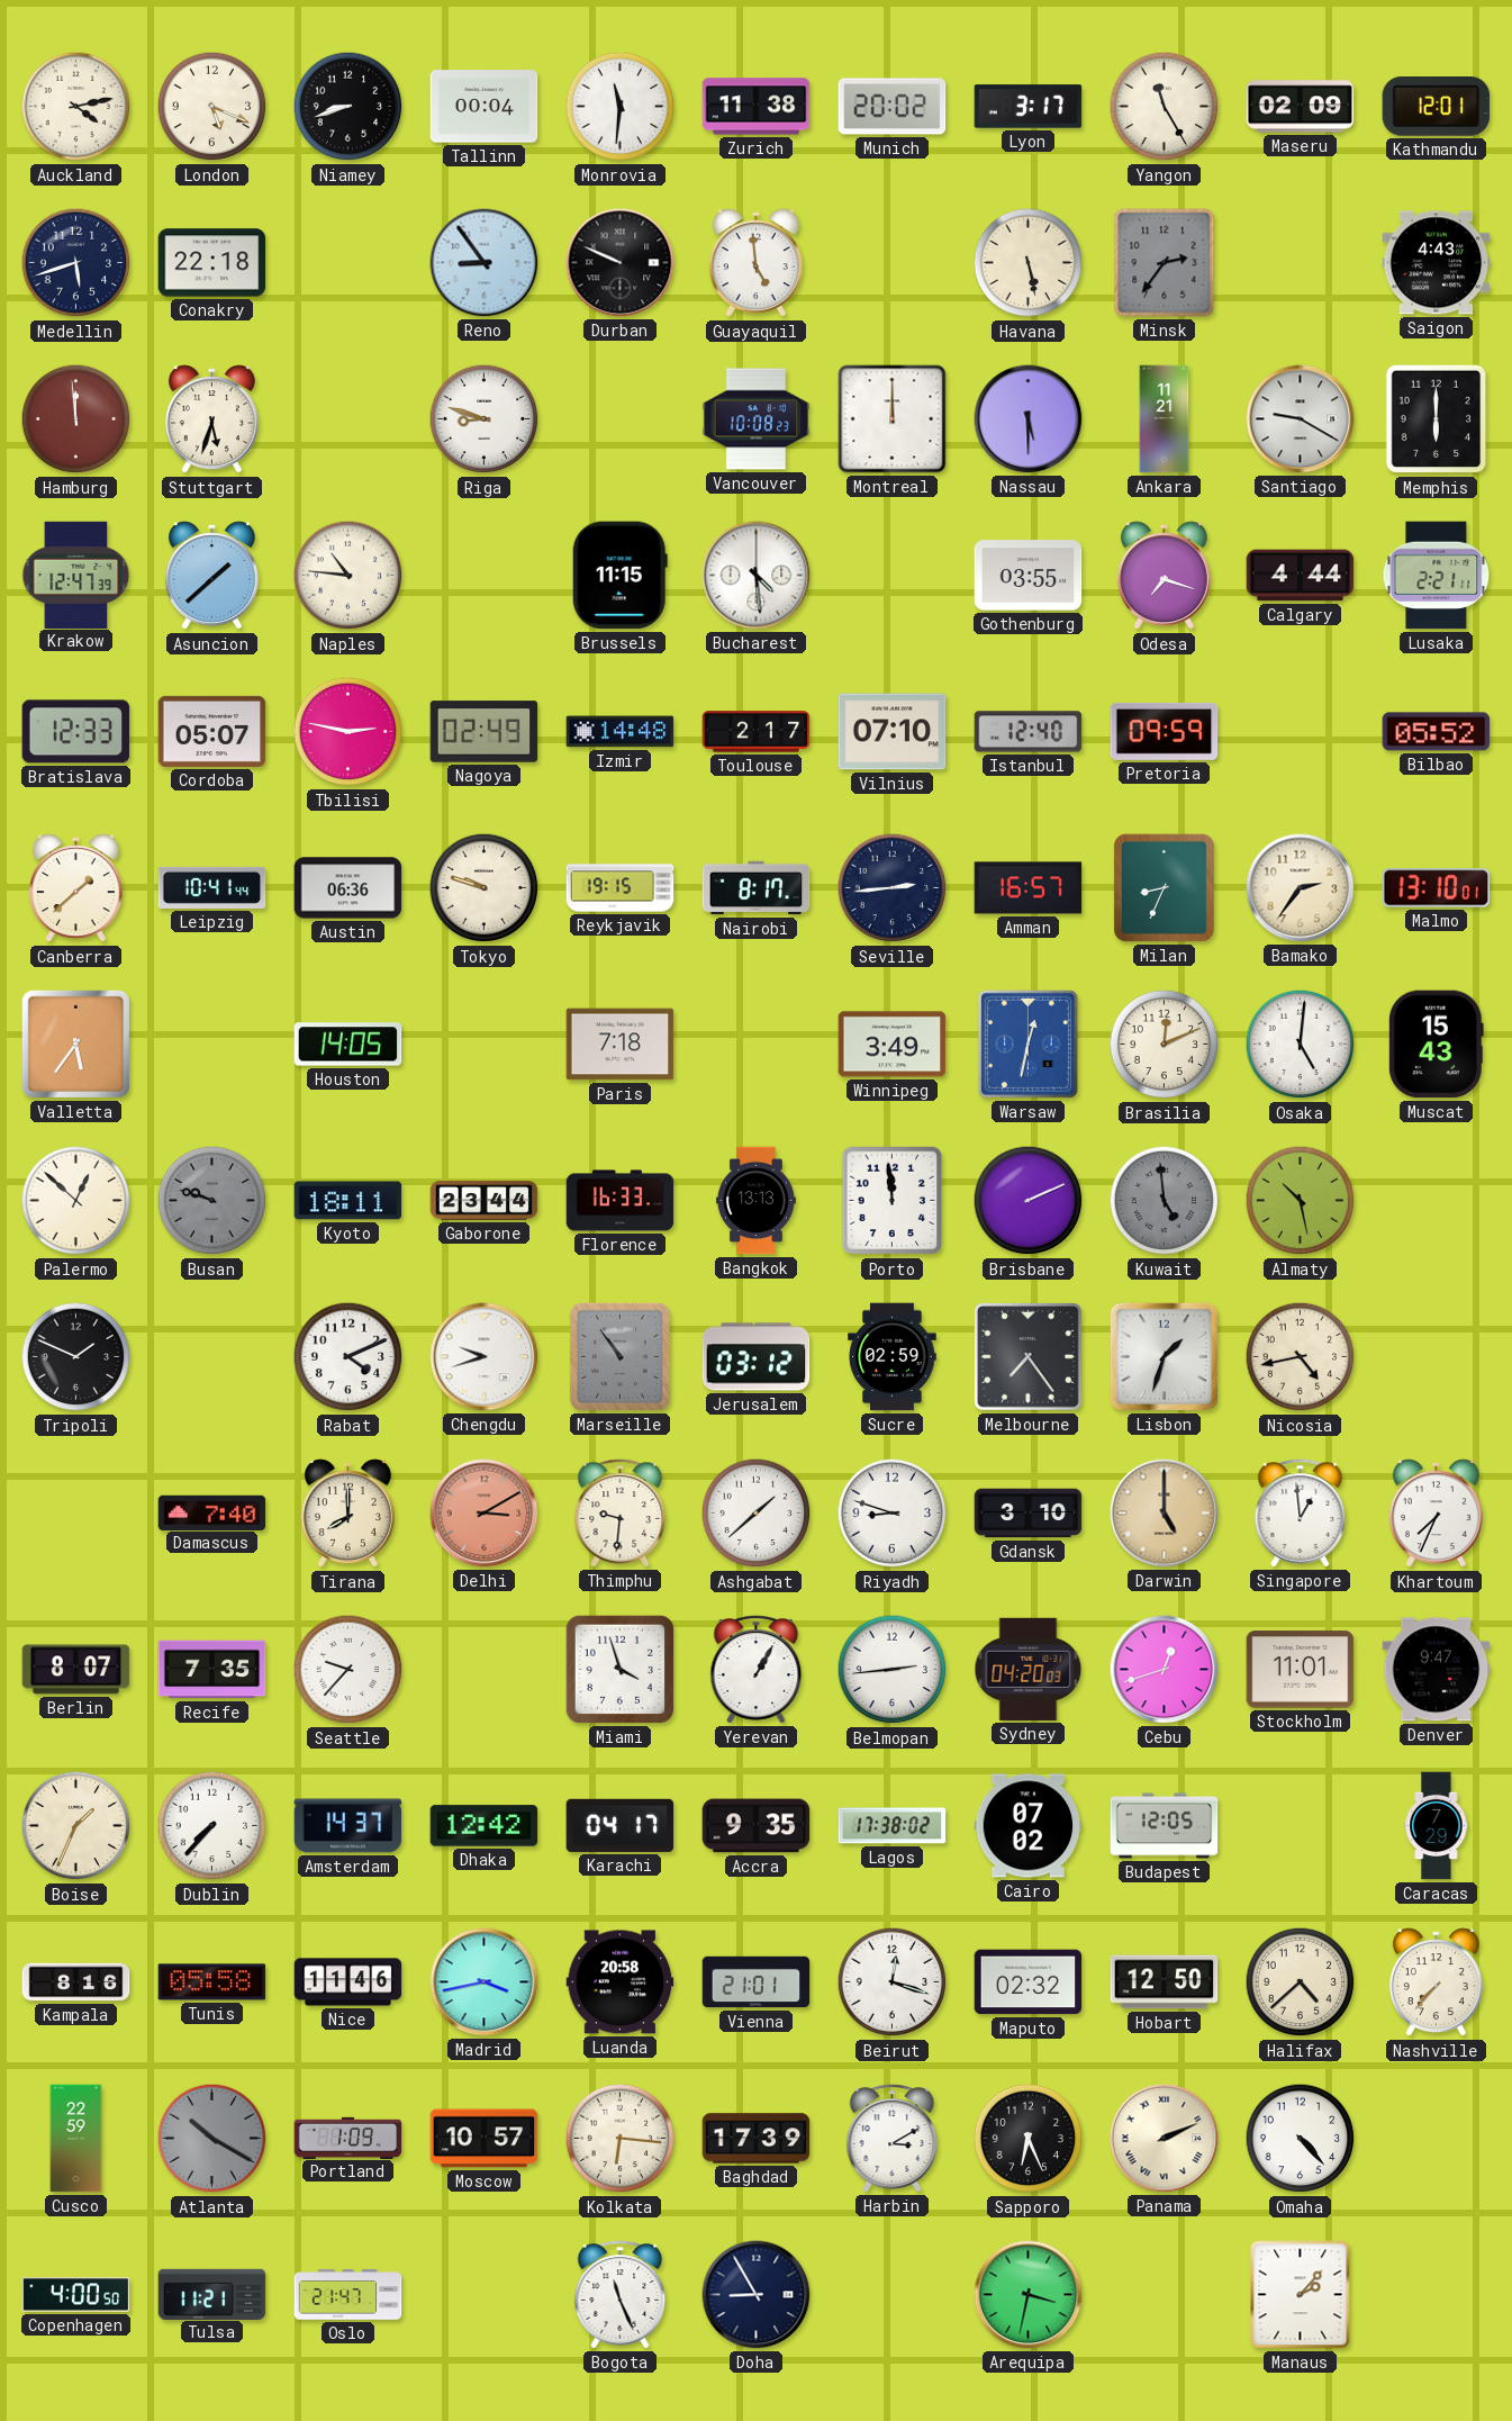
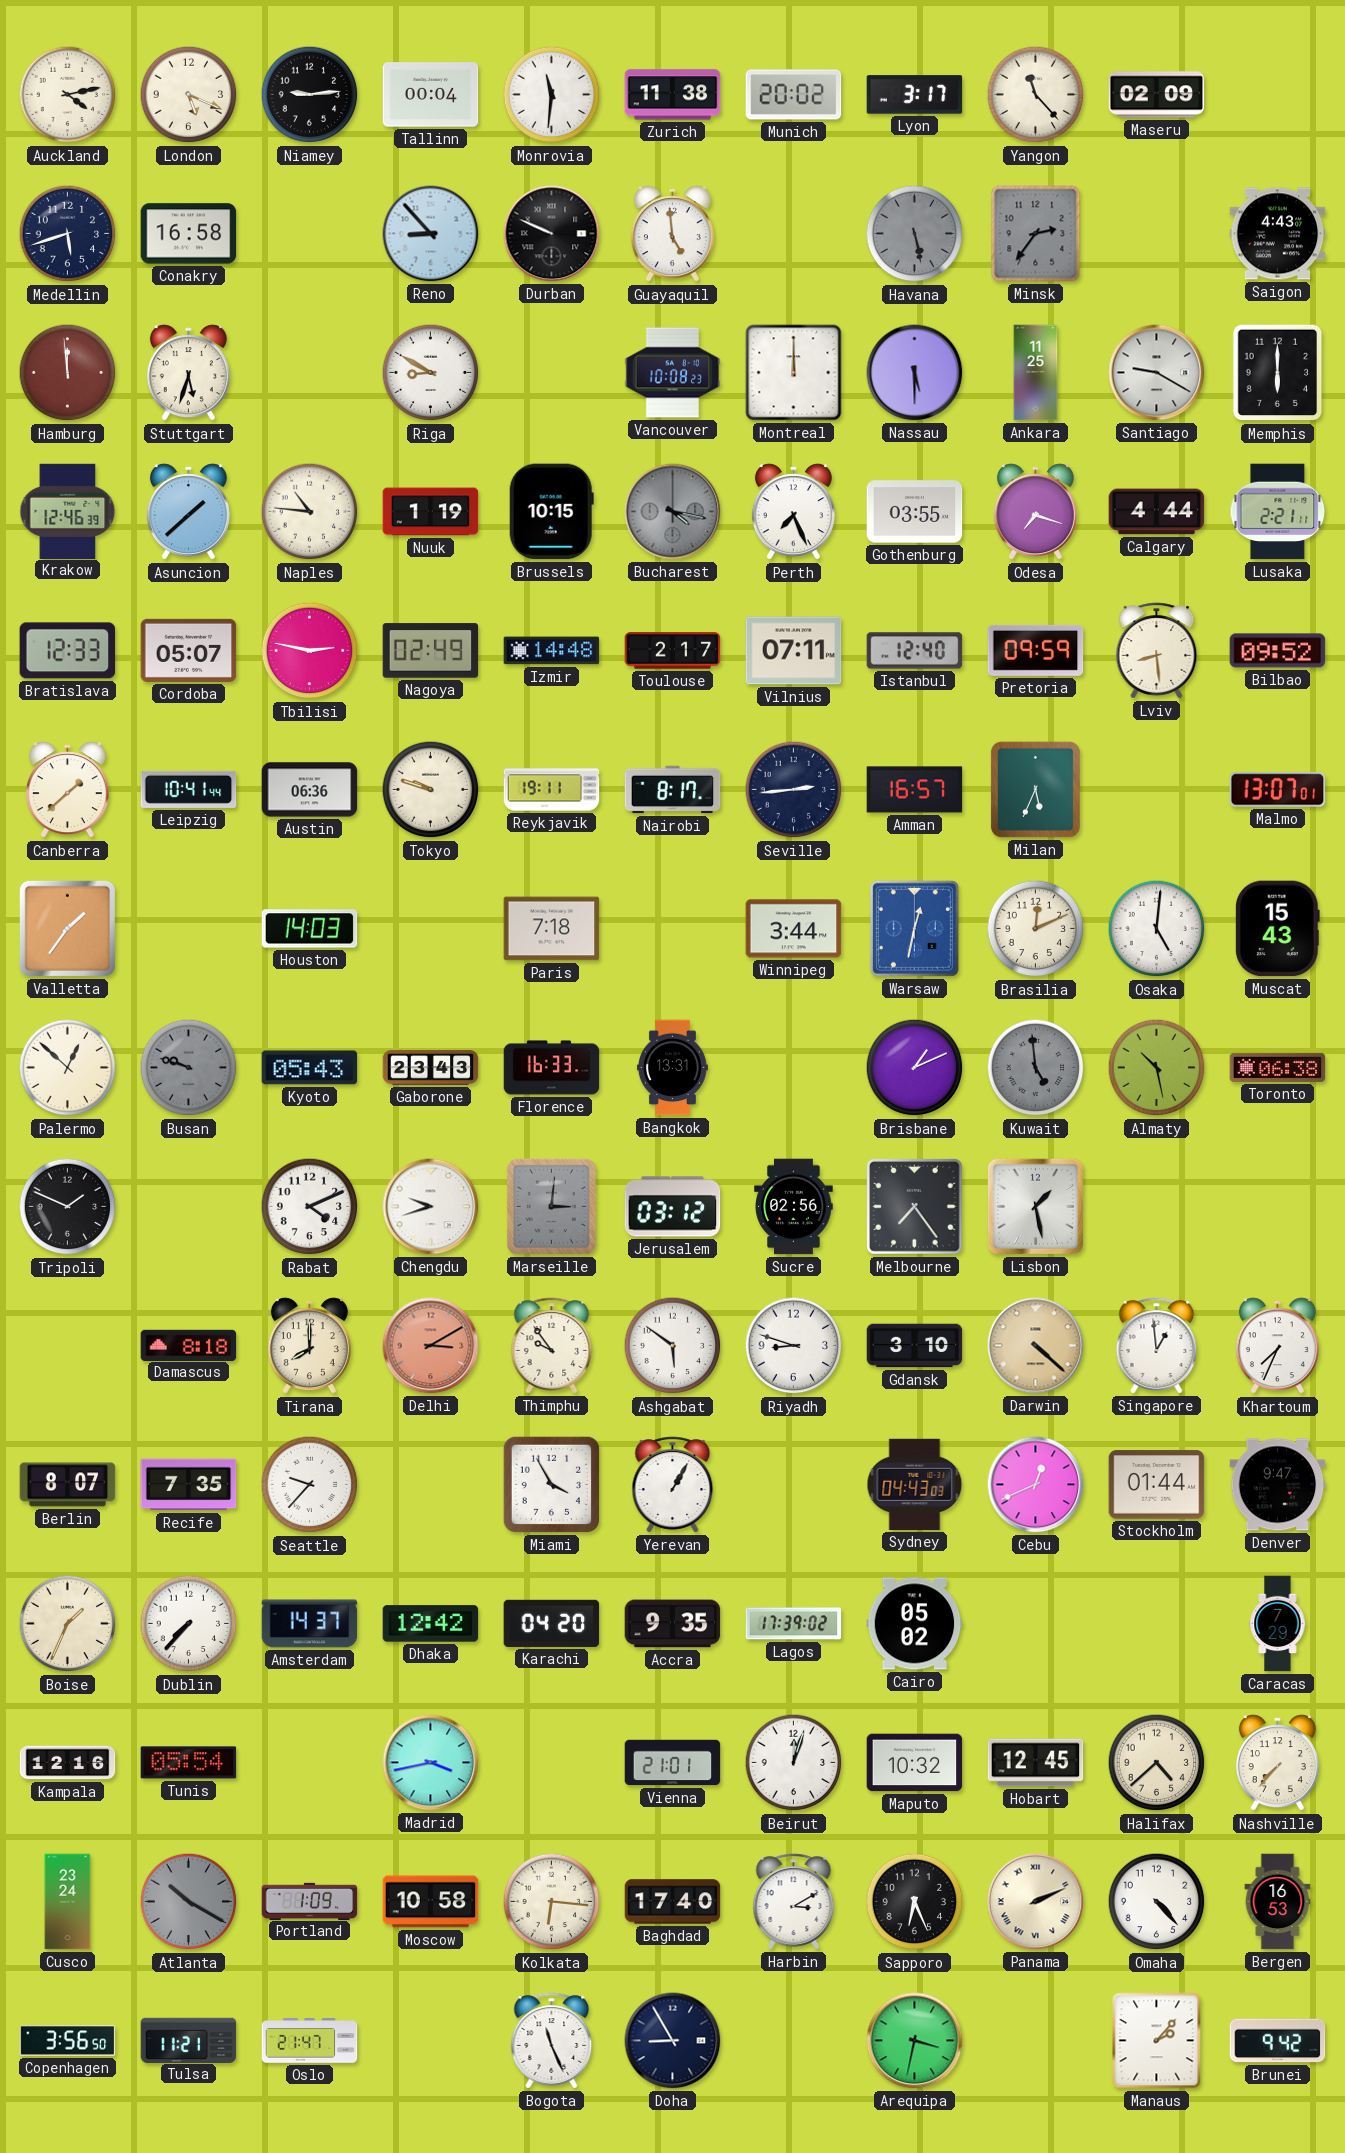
Niamey: 8:42 -> 9:14 (310, 95)
Yangon: 11:25 -> 11:23 (1036, 95)
Kathmandu: 12:01 -> none (1437, 107)
Conakry: 22:18 -> 16:58 (189, 234)
Reno: 8:54 -> 8:53 (431, 234)
Havana dial: cream -> grey (915, 234)
Riga: 8:48 -> 8:50 (431, 373)
Ankara: 11:21 -> 11:25 (1036, 373)
Krakow: 12:47 -> 12:46 (68, 511)
Nuuk: none -> 1:19 (431, 512)
Brussels: 11:15 -> 10:15 (551, 512)
Bucharest: 4:29 -> 4:17 (673, 512)
Bucharest dial: white -> grey (673, 512)
Perth: none -> 7:26 (793, 512)
Vilnius: 07:10 -> 07:11 (794, 651)
Lviv: none -> 8:29 (1157, 651)
Bilbao: 05:52 -> 09:52 (1278, 651)
Reykjavik: 19:15 -> 19:11 (552, 790)
Milan: 8:34 -> 5:34 (1035, 789)
Bamako: 2:36 -> none (1301, 888)
Malmo: 13:10 -> 13:07 (1278, 790)
Valletta: 5:36 -> 1:36 (67, 928)
Houston: 14:05 -> 14:03 (310, 929)
Winnipeg: 3:49 -> 3:44 (794, 929)
Kyoto: 18:11 -> 05:43 (310, 1068)
Gaborone: 23:44 -> 23:43 (431, 1068)
Bangkok: 13:13 -> 13:31 (672, 1068)
Porto: 11:59 -> none (893, 1201)
Brisbane: 2:11 -> 1:11 (915, 1068)
Toronto: none -> 06:38 (1278, 1067)
Marseille: 10:54 -> 3:01 (551, 1206)
Sucre: 02:59 -> 02:56 (794, 1207)
Lisbon: 1:33 -> 1:28 (1035, 1206)
Nicosia: 4:43 -> none (1301, 1357)
Damascus: 7:40 -> 8:18 (189, 1345)
Thimphu: 9:31 -> 9:54 (552, 1346)
Ashgabat: 1:38 -> 5:51 (673, 1346)
Darwin: 5:00 -> 4:22 (1036, 1346)
Miami: 3:57 -> 3:55 (551, 1484)
Belmopan: 2:44 -> none (893, 1670)
Sydney: 04:20 -> 04:43 (915, 1484)
Cebu: 12:42 -> 12:41 (1036, 1485)
Stockholm: 11:01 -> 01:44 (1157, 1485)
Karachi: 04:17 -> 04:20 (552, 1623)
Lagos: 17:38 -> 17:39 (794, 1624)
Cairo: 07:02 -> 05:02 (915, 1624)
Budapest: 12:05 -> none (1165, 1826)
Kampala: 8:16 -> 12:16 (68, 1763)
Tunis: 05:58 -> 05:54 (189, 1763)
Nice: 11:46 -> none (348, 1982)
Luanda: 20:58 -> none (621, 1982)
Beirut: 12:18 -> 12:03 (794, 1763)
Maputo: 02:32 -> 10:32 (915, 1763)
Hobart: 12:50 -> 12:45 (1036, 1763)
Cusco: 22:59 -> 23:24 (68, 1902)
Moscow: 10:57 -> 10:58 (431, 1902)
Baghdad: 17:39 -> 17:40 (673, 1902)
Bergen: none -> 16:53 (1278, 1902)
Copenhagen: 4:00 -> 3:56 (68, 2041)
Brunei: none -> 9:42 (1278, 2041)
